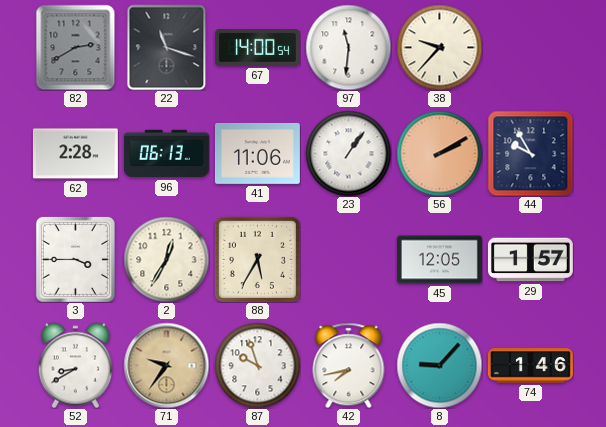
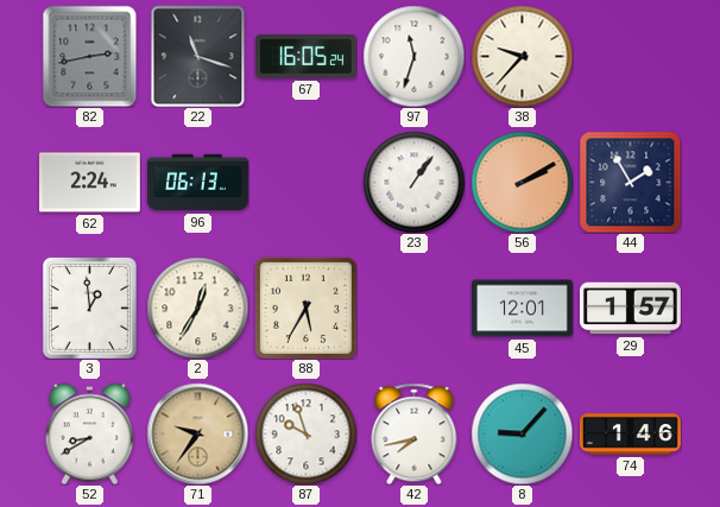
82: 2:40 -> 2:43 (90, 56)
67: 14:00 -> 16:05 (305, 57)
97: 11:31 -> 11:33 (413, 56)
62: 2:28 -> 2:24 (89, 183)
41: 11:06 -> none (257, 153)
44: 9:55 -> 1:55 (630, 182)
3: 3:45 -> 12:59 (89, 308)
45: 12:05 -> 12:01 (522, 309)
